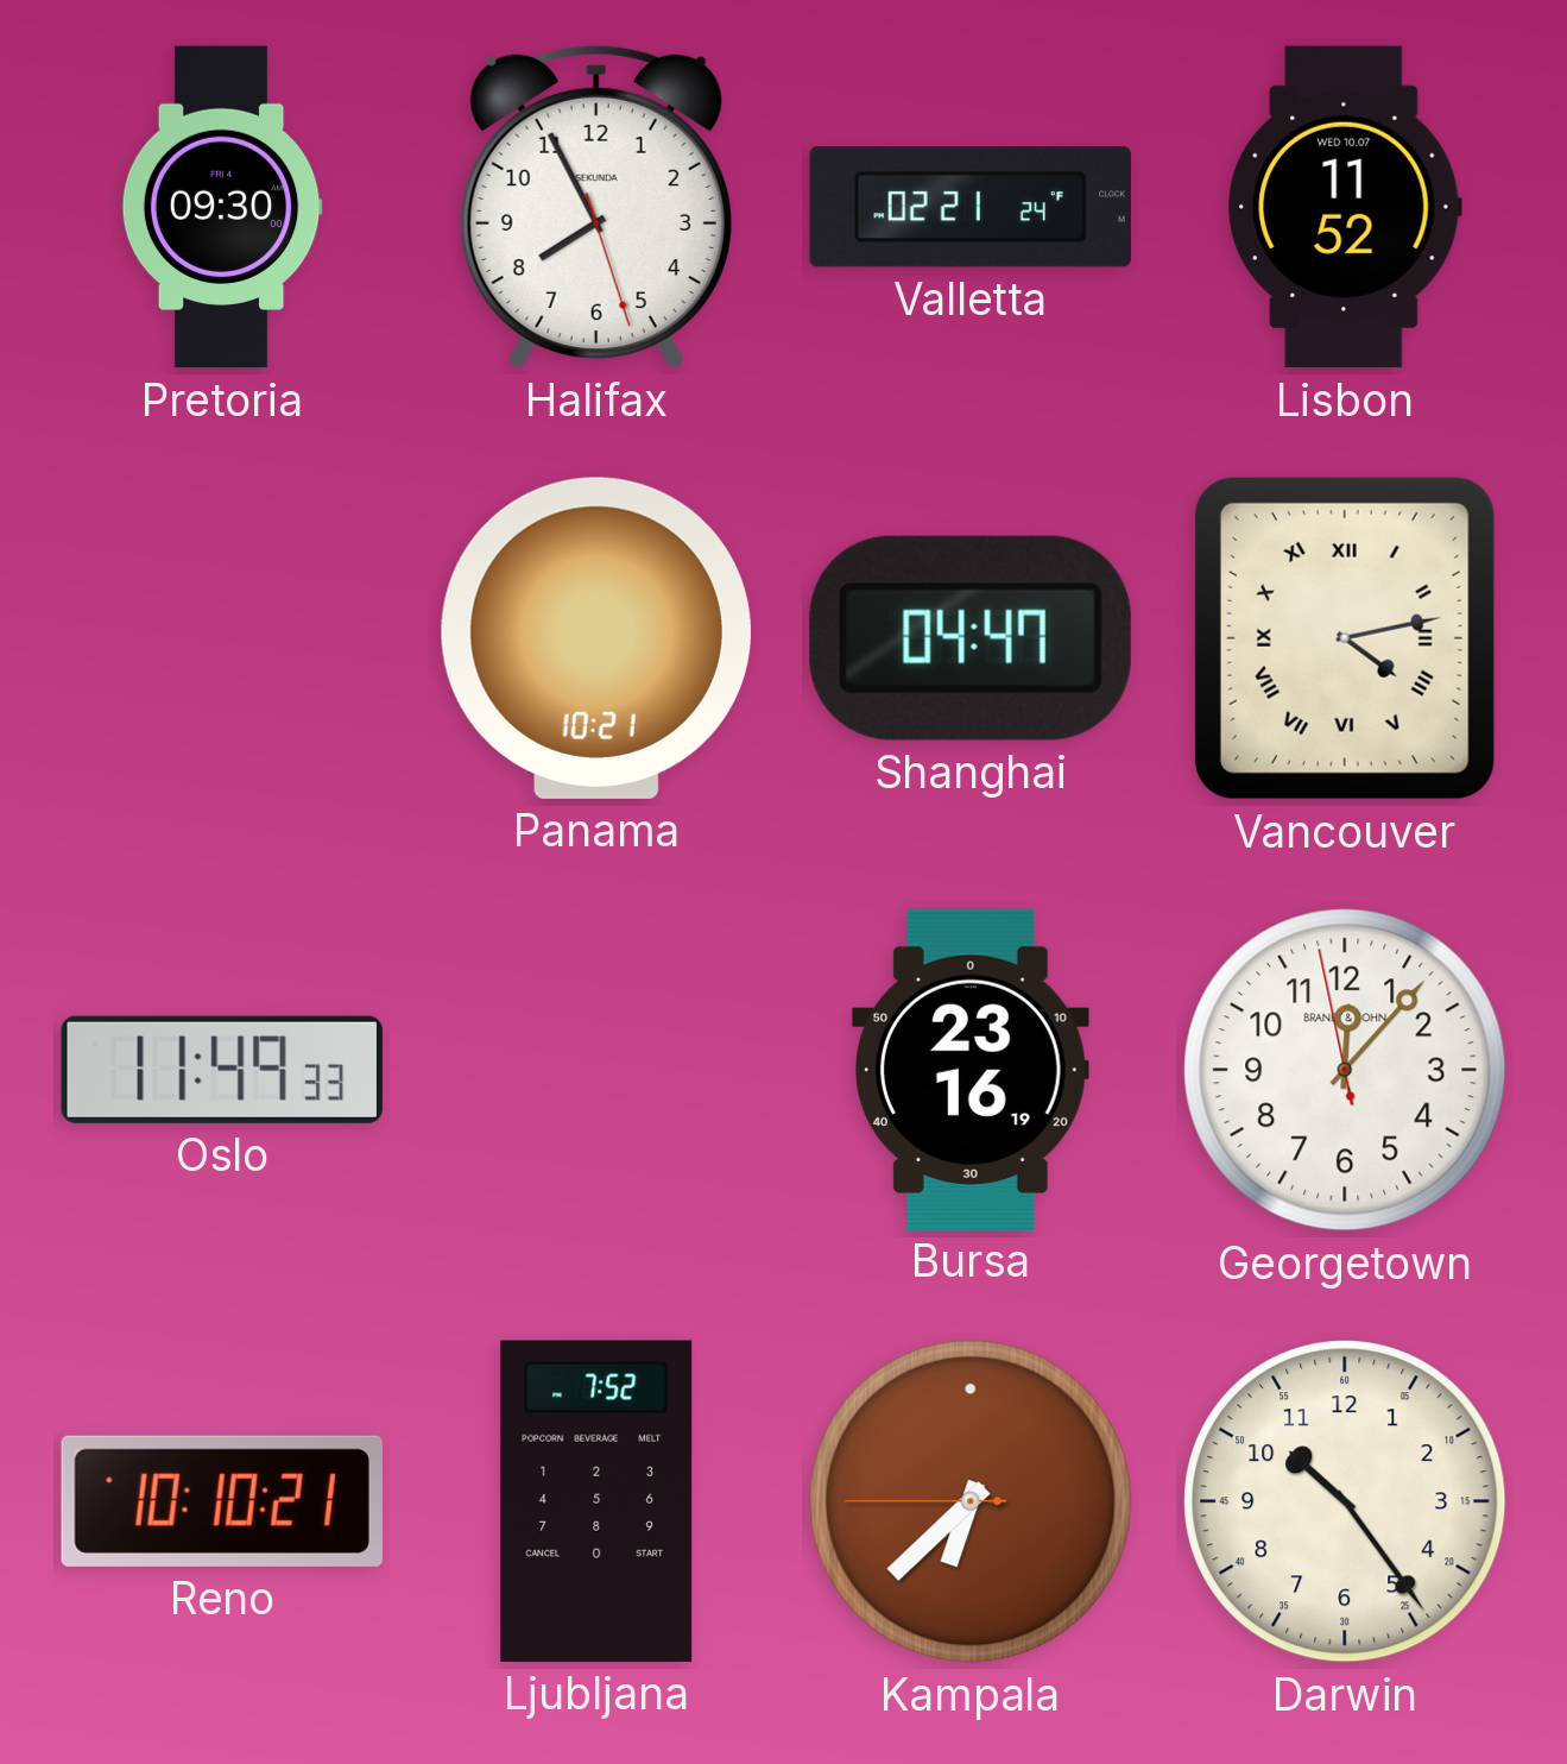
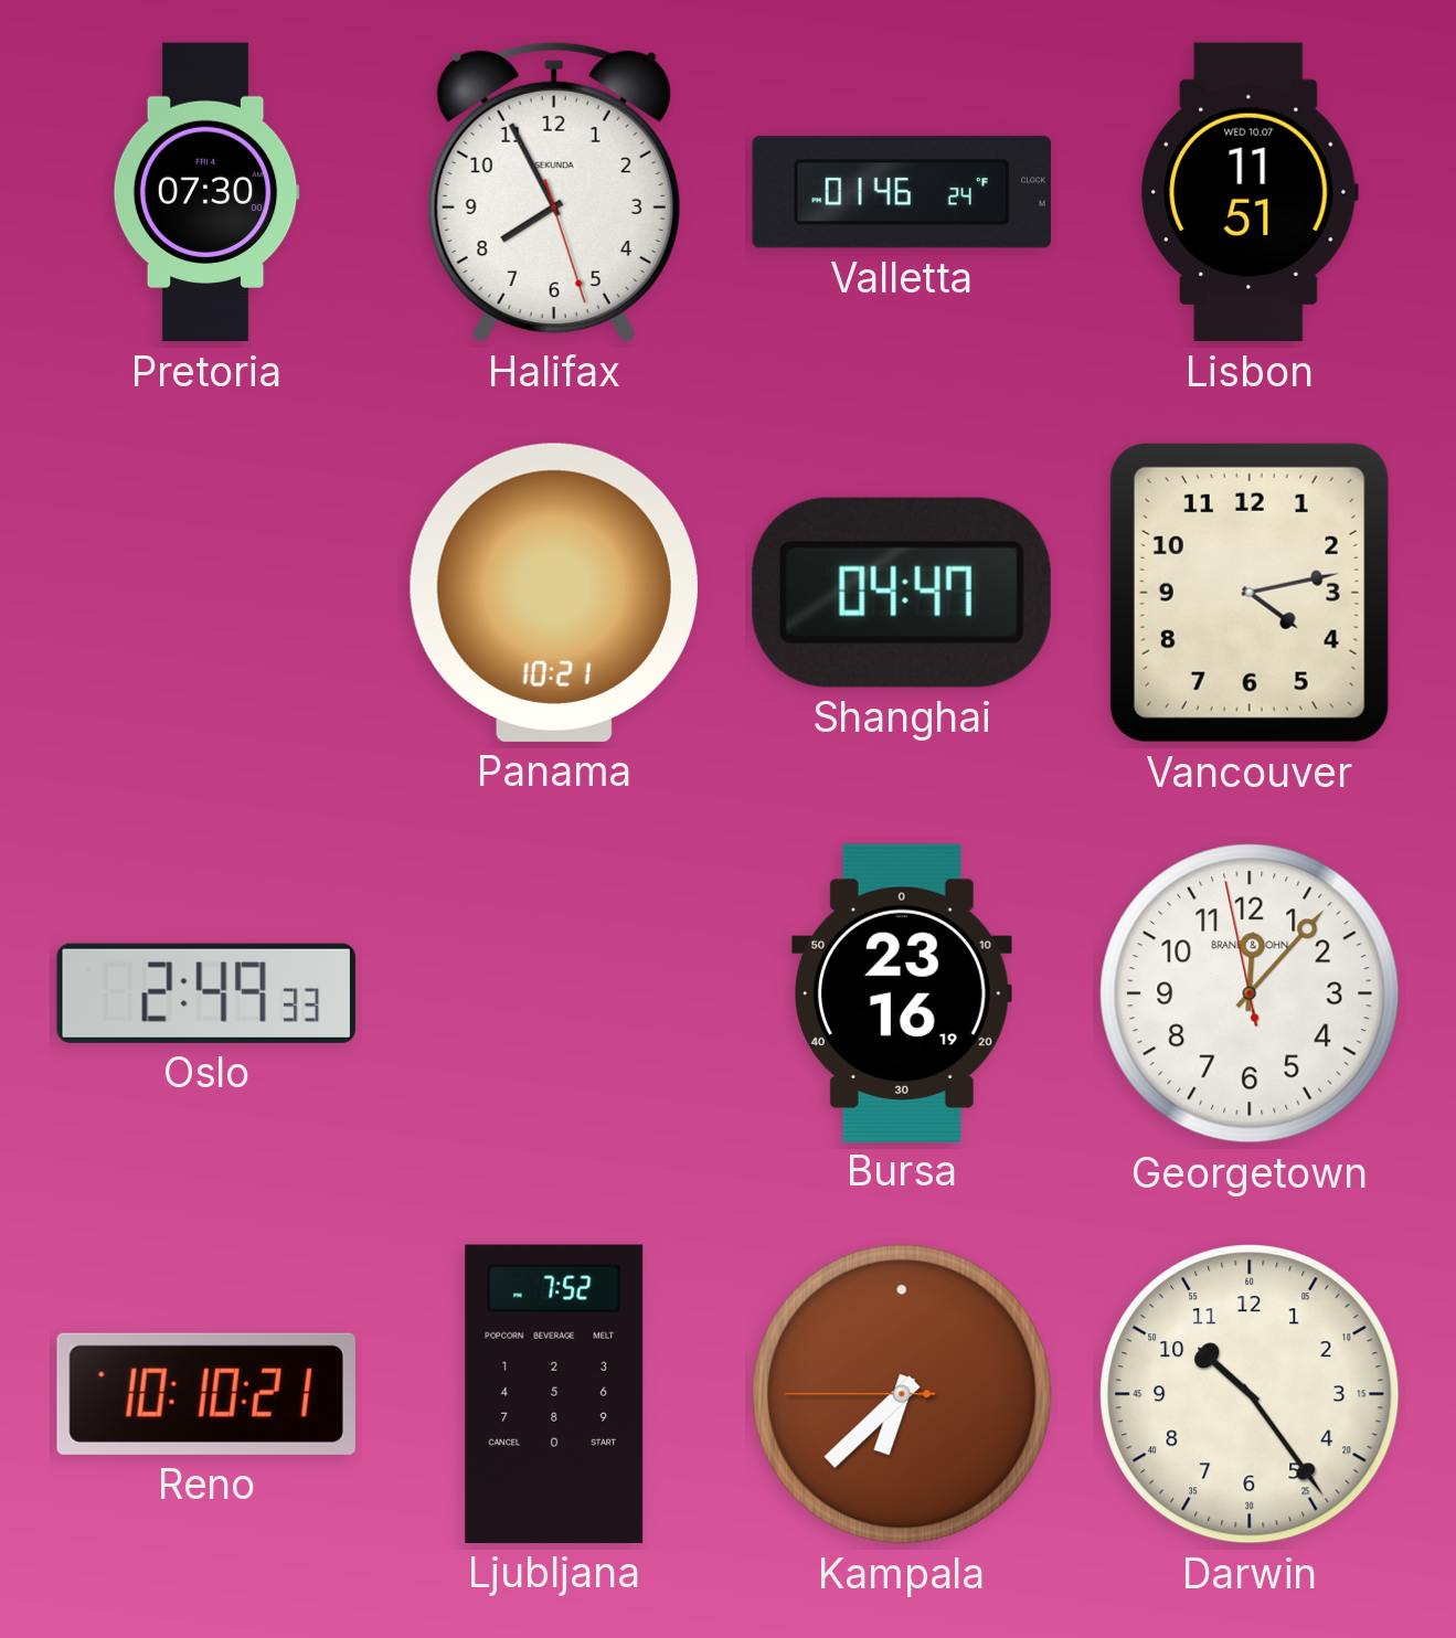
Pretoria: 09:30 -> 07:30 (206, 192)
Valletta: 02:21 -> 01:46 (902, 192)
Lisbon: 11:52 -> 11:51 (1250, 192)
Vancouver numerals: Roman -> Arabic (1250, 593)
Oslo: 11:49 -> 2:49 (206, 993)
